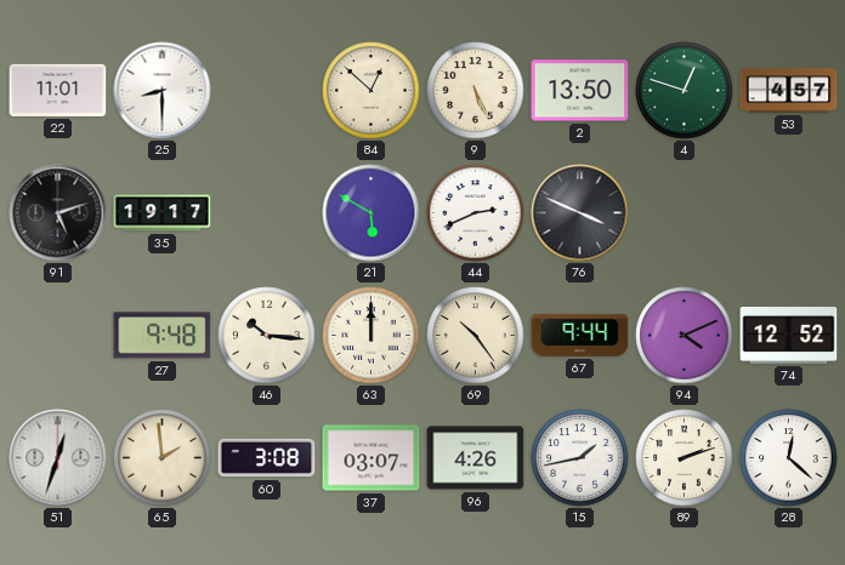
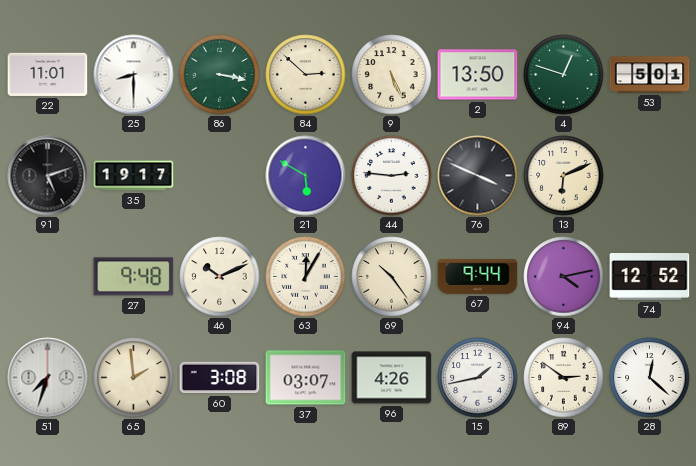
86: none -> 3:17 (220, 75)
84: 12:52 -> 2:52 (306, 75)
53: 4:57 -> 5:01 (650, 75)
44: 2:41 -> 2:46 (392, 176)
13: none -> 6:11 (564, 176)
46: 10:16 -> 10:11 (220, 277)
63: 12:00 -> 12:05 (306, 277)
94: 4:11 -> 4:13 (564, 277)
51: 12:33 -> 7:33 (48, 378)
89: 2:12 -> 2:51 (564, 378)
